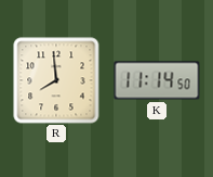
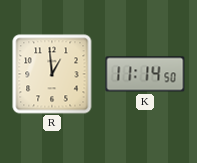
R: 7:59 -> 12:59 (52, 74)
